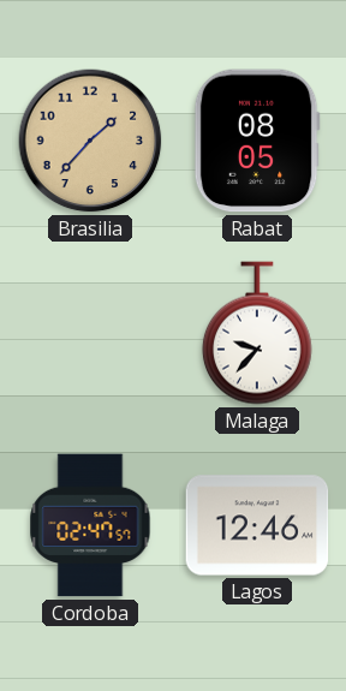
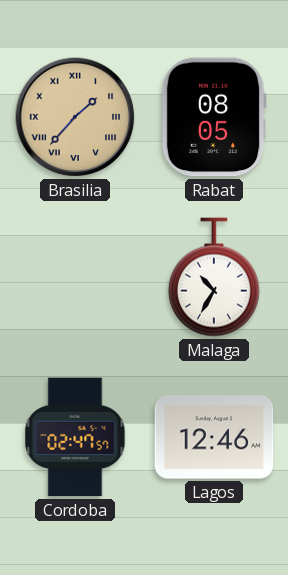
Brasilia numerals: Arabic -> Roman (75, 117)
Malaga: 9:37 -> 10:35 (214, 277)
